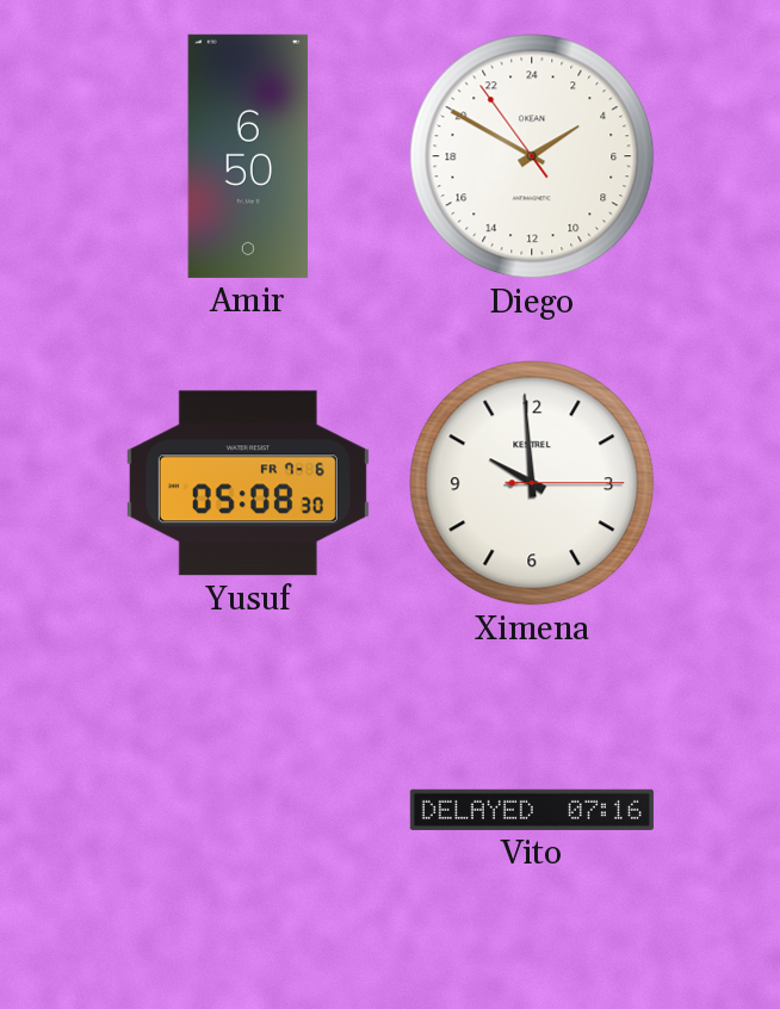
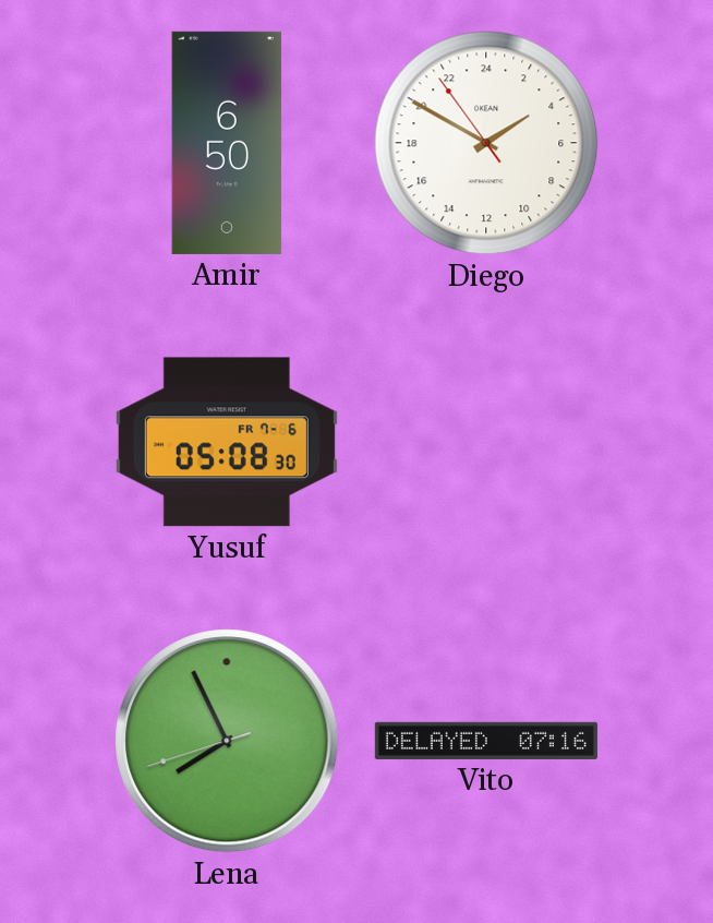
Ximena: 9:59 -> none (532, 483)
Lena: none -> 7:55 (227, 741)
